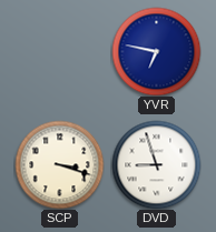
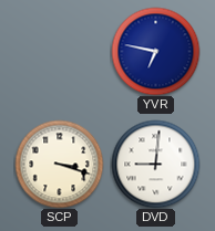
DVD: 8:57 -> 9:01 (155, 164)
